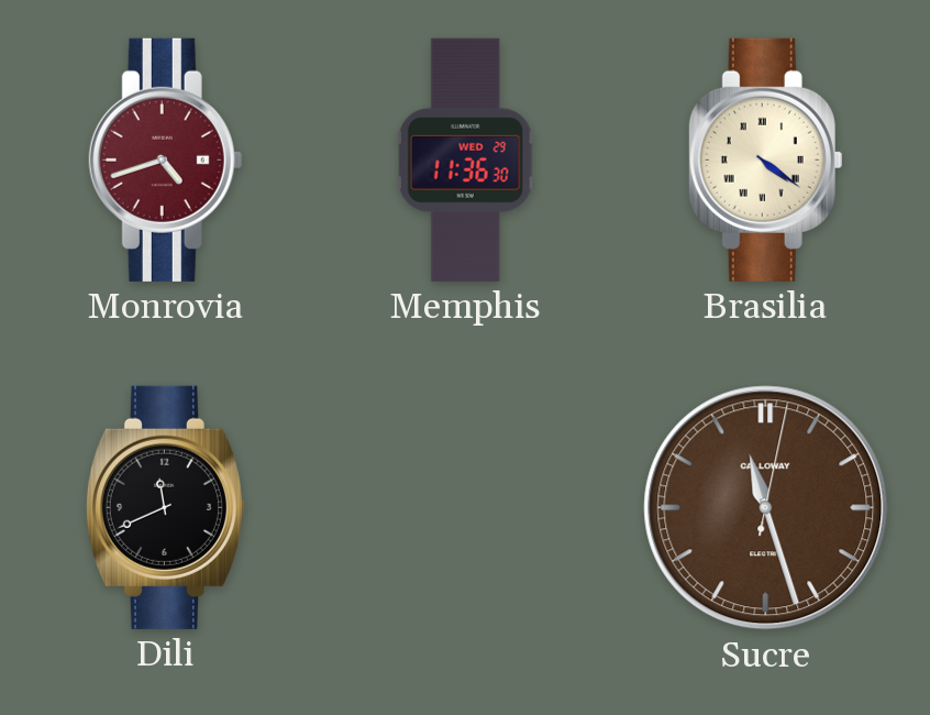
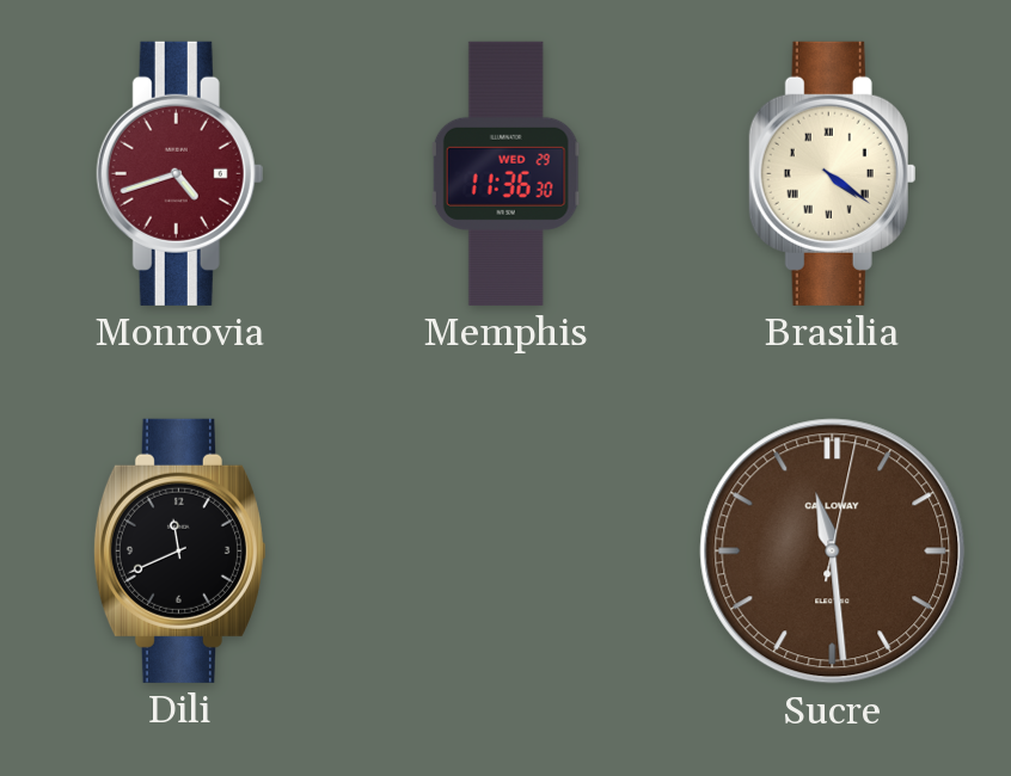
Sucre: 11:27 -> 11:29 (833, 552)
